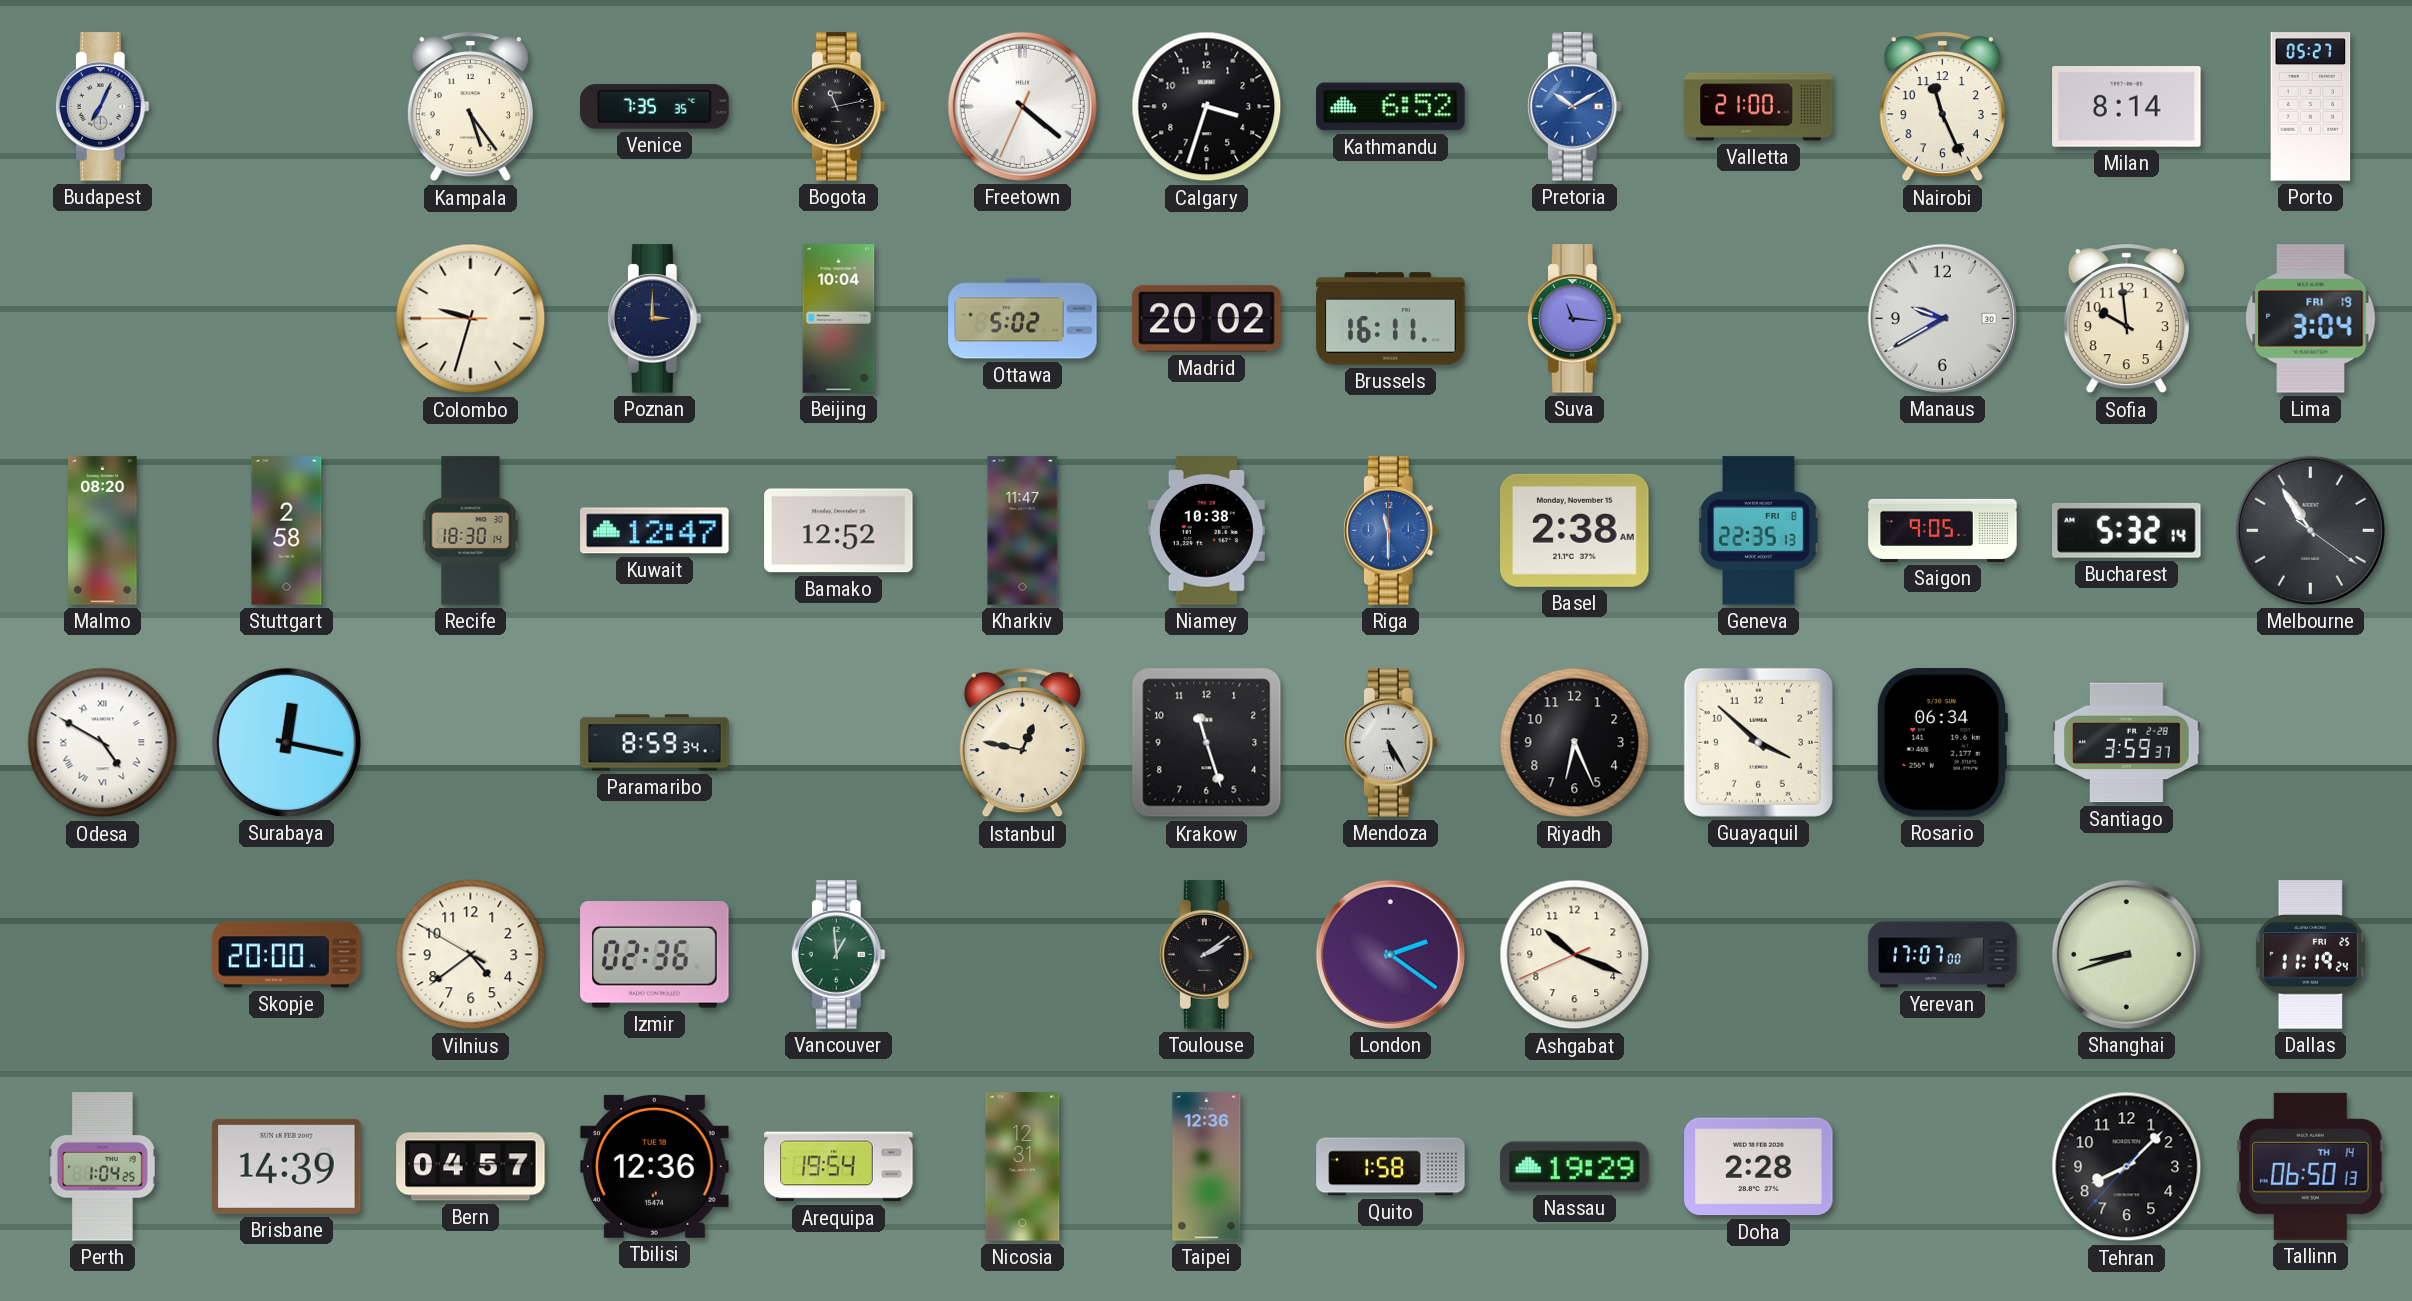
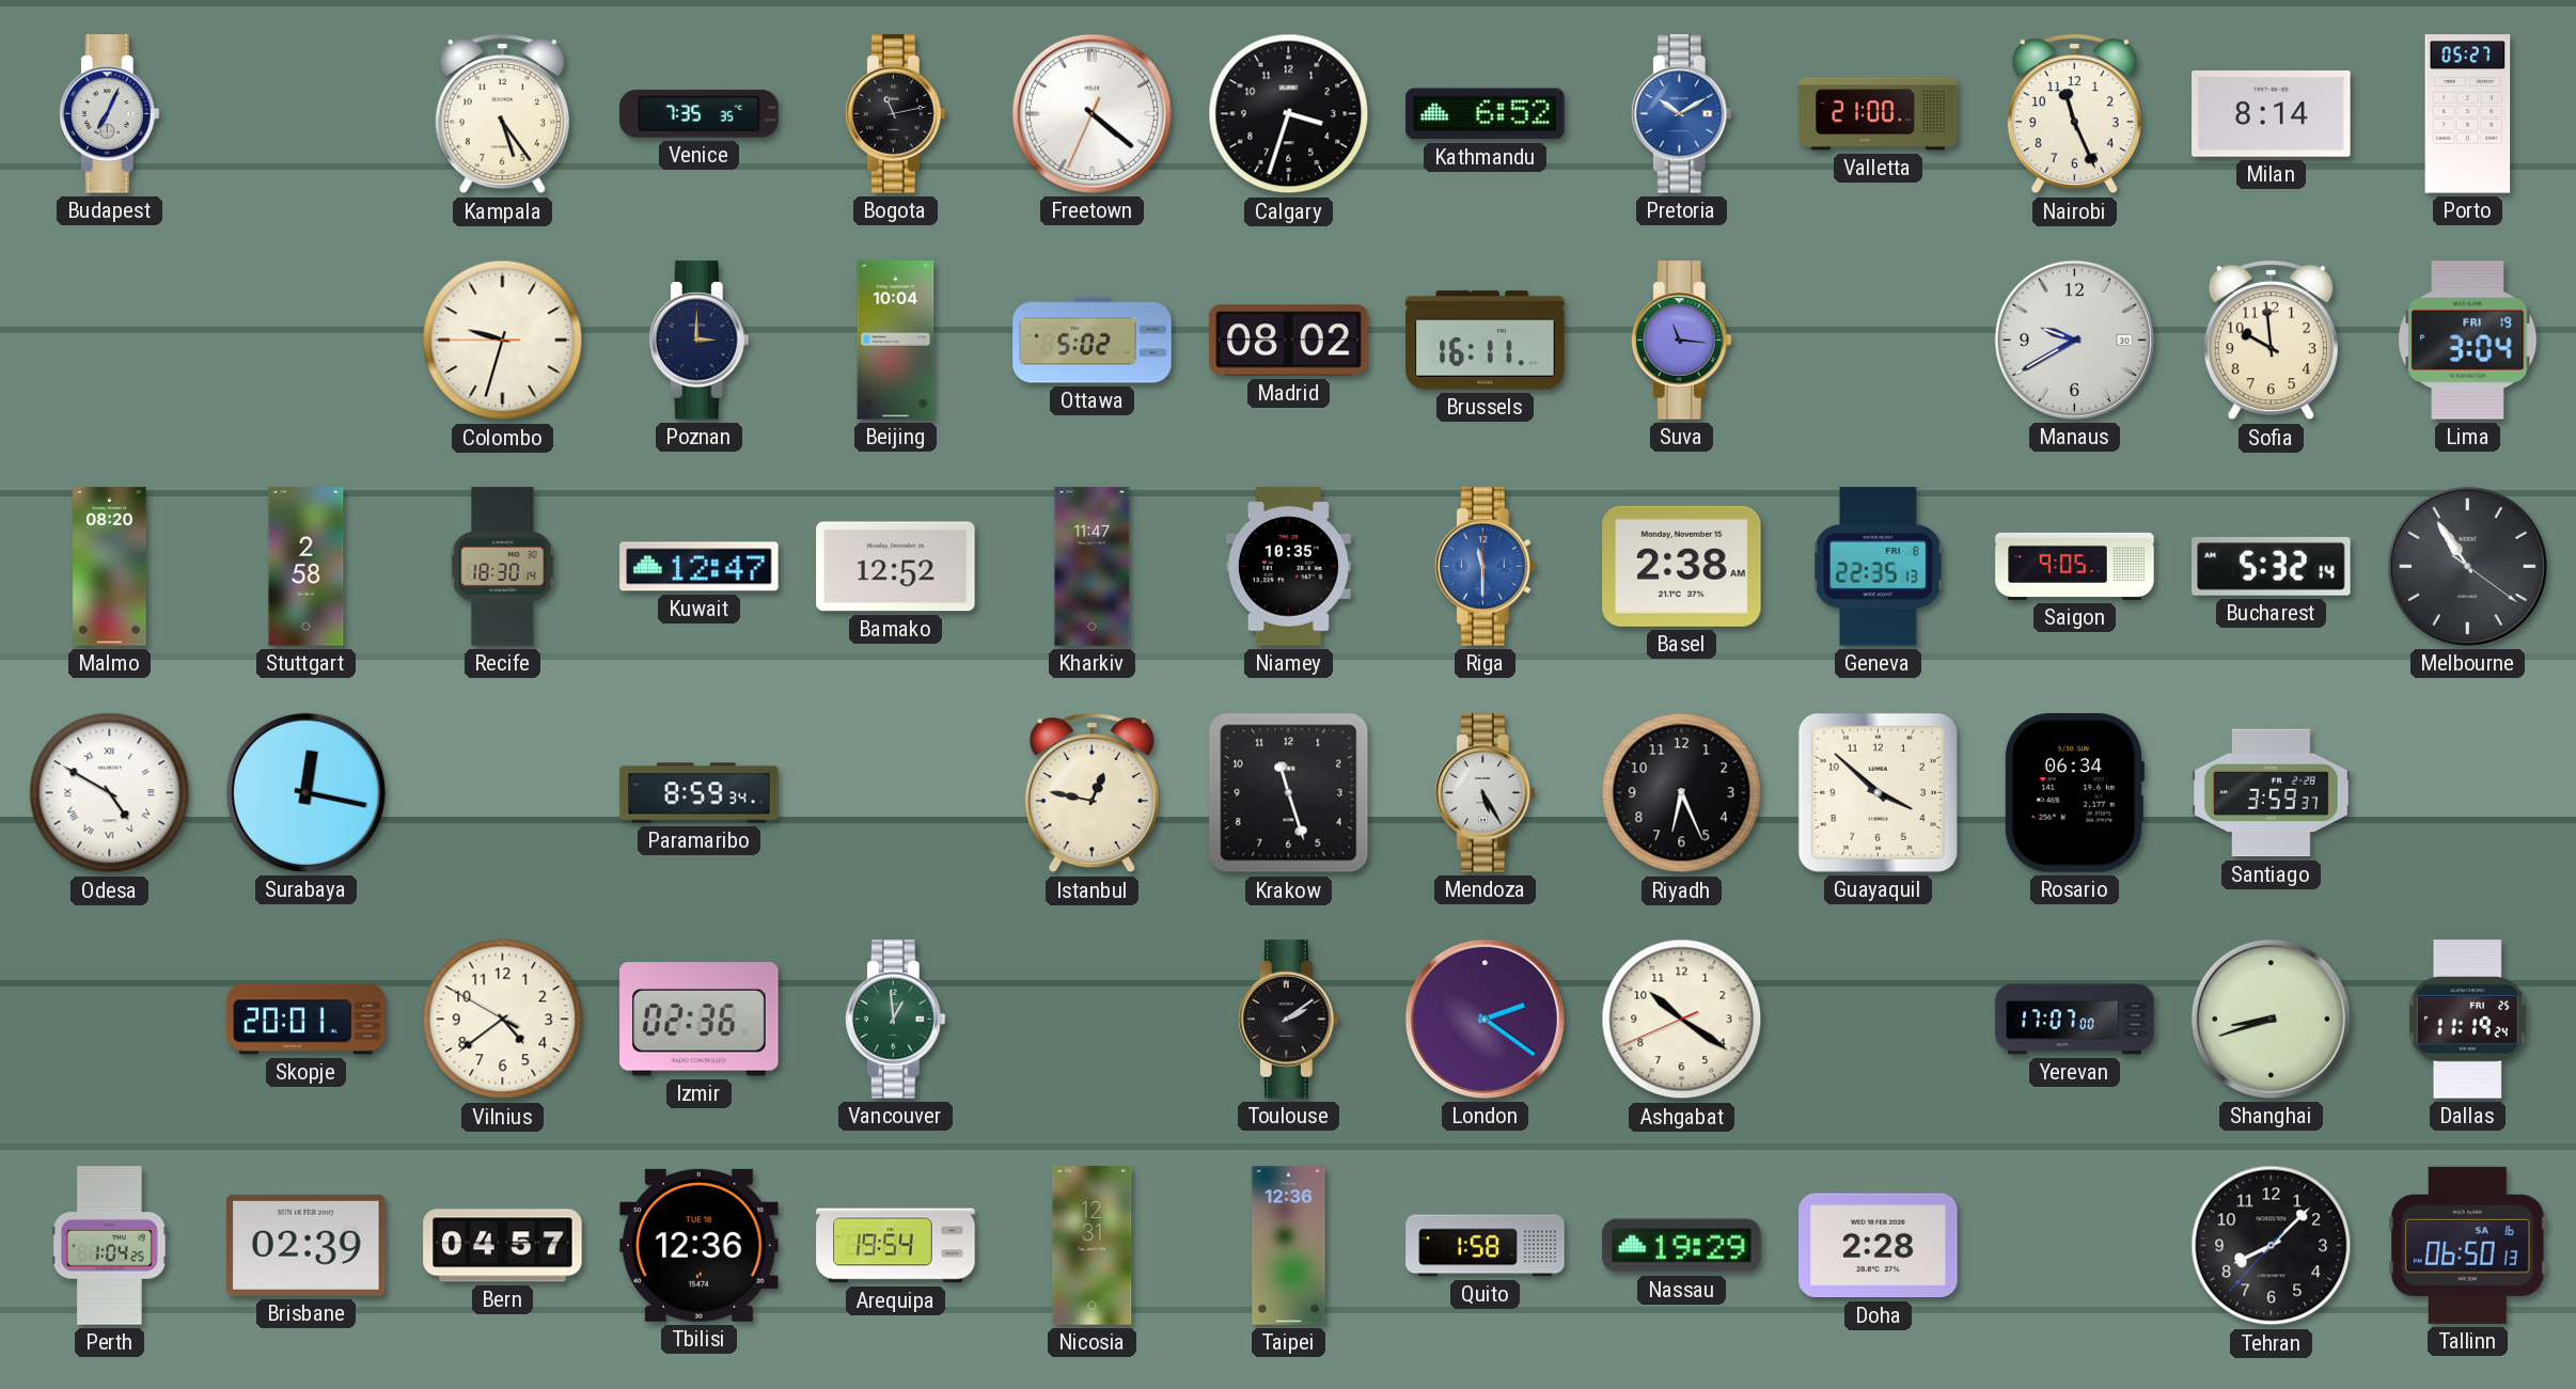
Madrid: 20:02 -> 08:02 (1289, 341)
Niamey: 10:38 -> 10:35 (1288, 567)
Skopje: 20:00 -> 20:01 (307, 1020)
Ashgabat: 10:18 -> 10:20 (1682, 1020)
Brisbane: 14:39 -> 02:39 (307, 1245)
Tallinn date: TH 14 -> SA 16 (2468, 1245)
